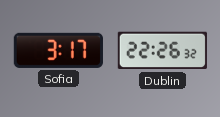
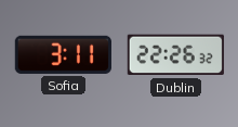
Sofia: 3:17 -> 3:11 (63, 54)
